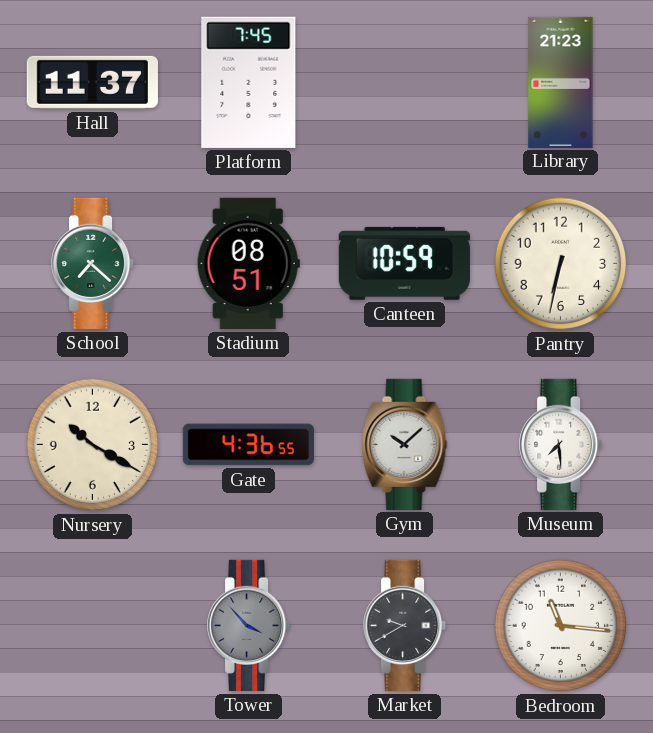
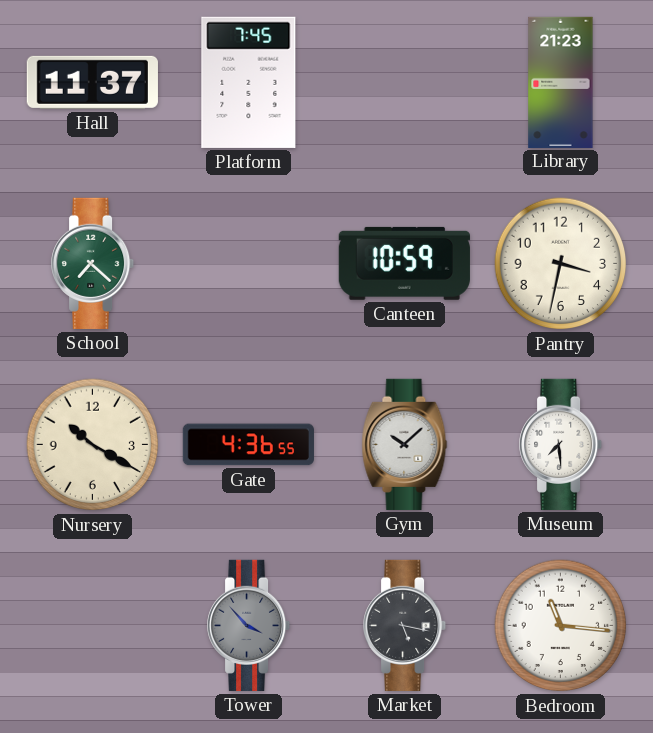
Stadium: 08:51 -> none (248, 263)
Pantry: 6:32 -> 3:32 (561, 264)
Market: 9:40 -> 5:17 (405, 625)
